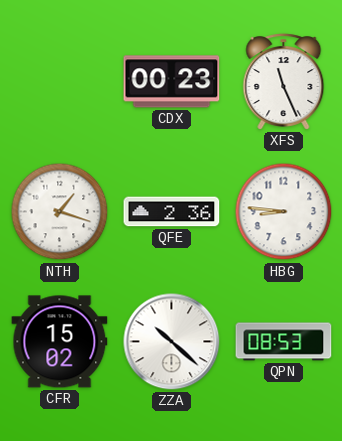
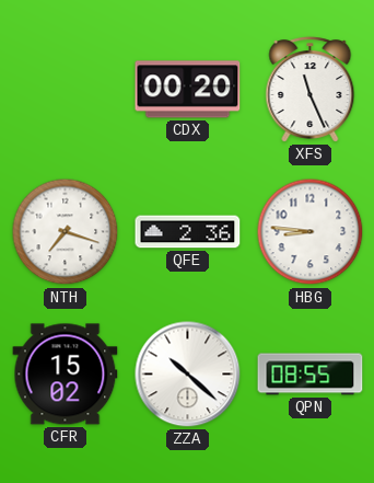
CDX: 00:23 -> 00:20 (188, 90)
NTH: 1:18 -> 7:18 (66, 232)
QPN: 08:53 -> 08:55 (311, 375)
